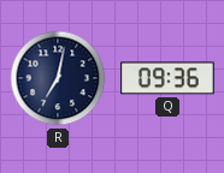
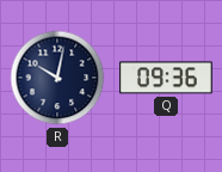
R: 7:02 -> 10:02 (57, 78)
